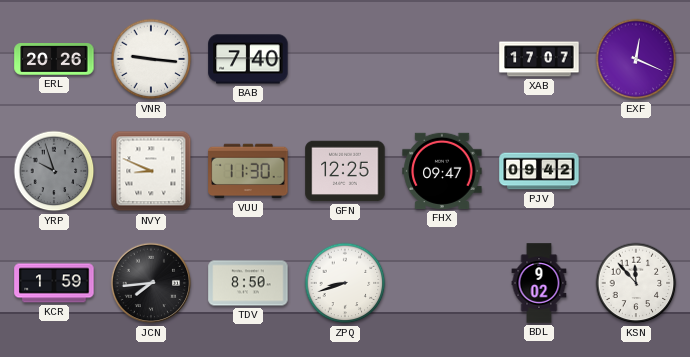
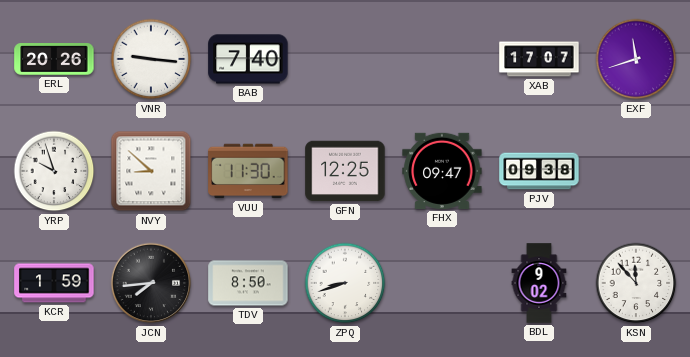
EXF: 12:19 -> 11:42 (636, 59)
YRP dial: grey -> white (54, 171)
NVY: 8:49 -> 8:52 (151, 171)
PJV: 09:42 -> 09:38 (539, 171)
